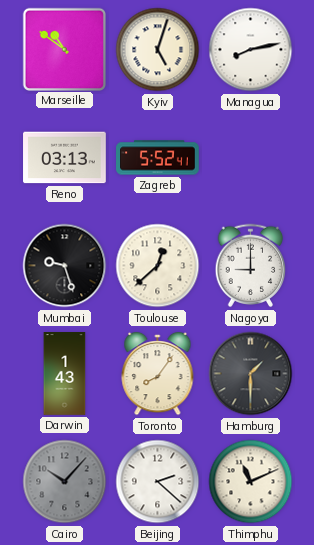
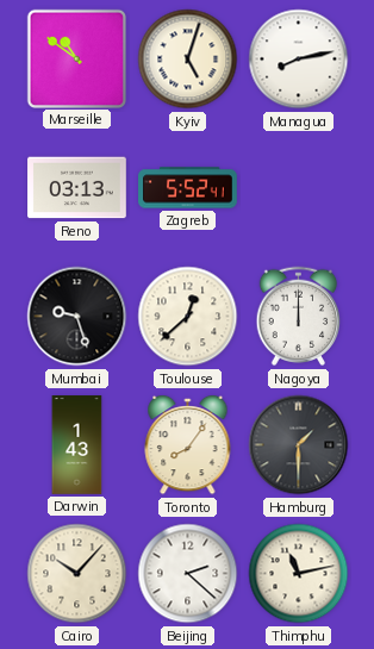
Nagoya: 9:00 -> 12:00 (299, 317)
Cairo dial: grey -> cream (77, 574)
Thimphu: 11:11 -> 11:13 (299, 574)
